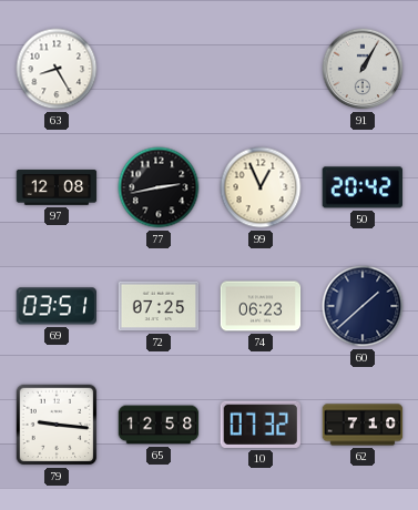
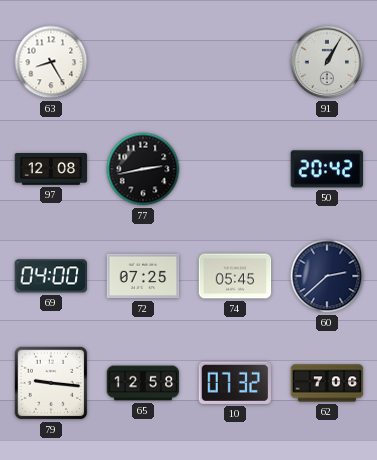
99: 12:56 -> none (261, 187)
69: 03:51 -> 04:00 (51, 276)
74: 06:23 -> 05:45 (235, 276)
60: 1:38 -> 2:38 (327, 276)
62: 7:10 -> 7:06 (327, 383)
